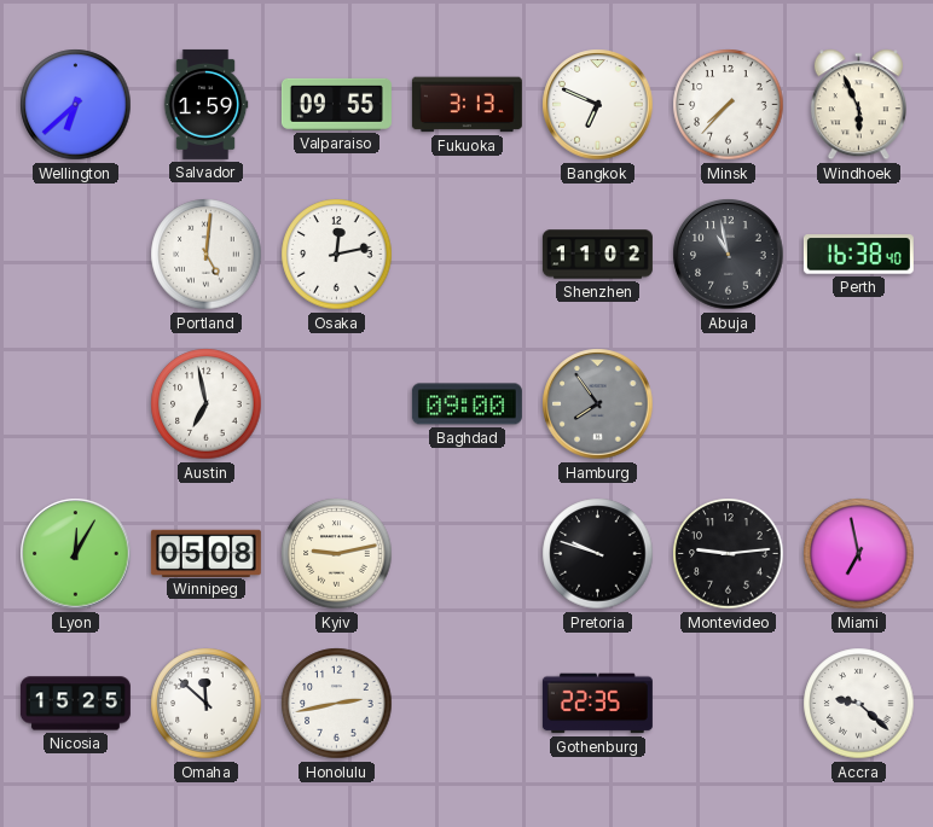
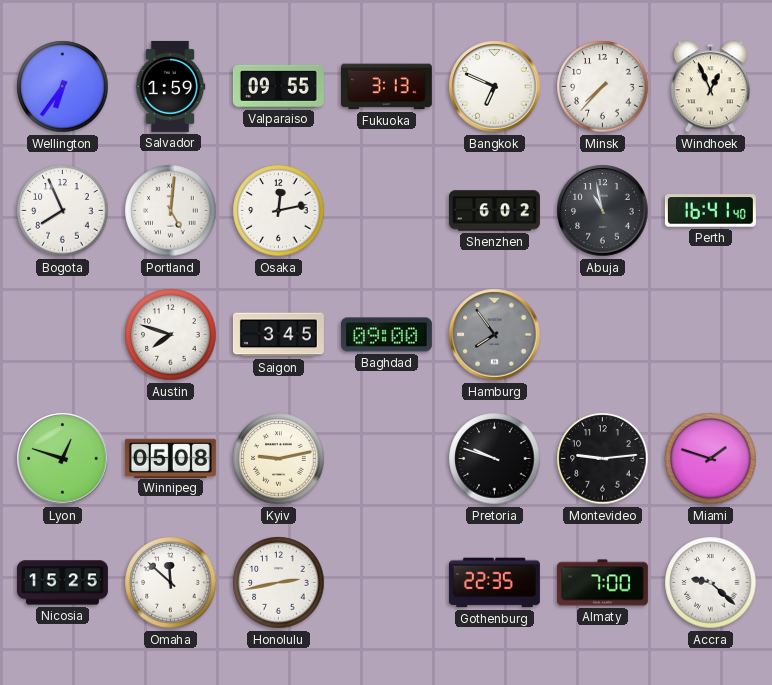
Wellington: 6:38 -> 6:36 (63, 87)
Windhoek: 5:56 -> 12:56 (710, 87)
Bogota: none -> 7:56 (63, 211)
Shenzhen: 11:02 -> 6:02 (494, 211)
Perth: 16:38 -> 16:41 (710, 211)
Austin: 6:58 -> 7:48 (171, 335)
Saigon: none -> 3:45 (278, 335)
Lyon: 12:05 -> 12:48 (63, 459)
Miami: 6:58 -> 1:48 (711, 459)
Almaty: none -> 7:00 (602, 583)
